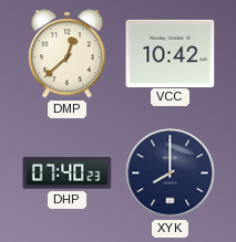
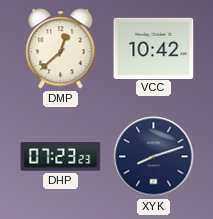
DHP: 07:40 -> 07:23 (61, 157)
XYK: 8:00 -> 8:12 (154, 157)
